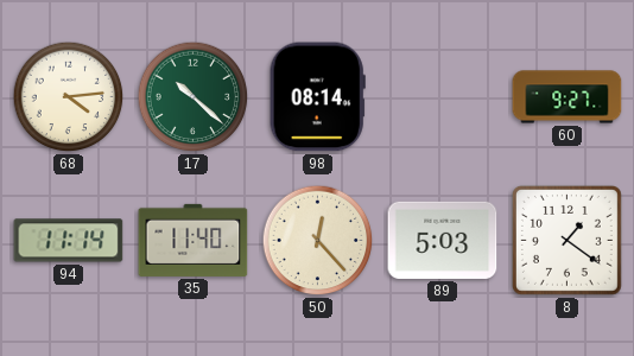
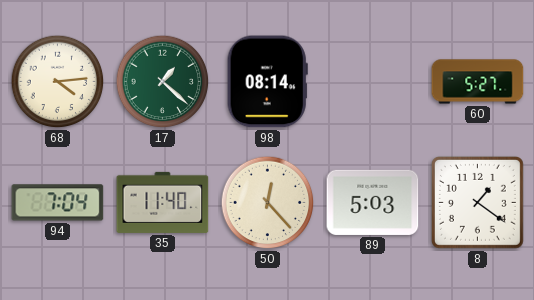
17: 10:22 -> 1:22 (163, 82)
60: 9:27 -> 5:27 (478, 82)
94: 11:14 -> 7:04 (58, 203)
